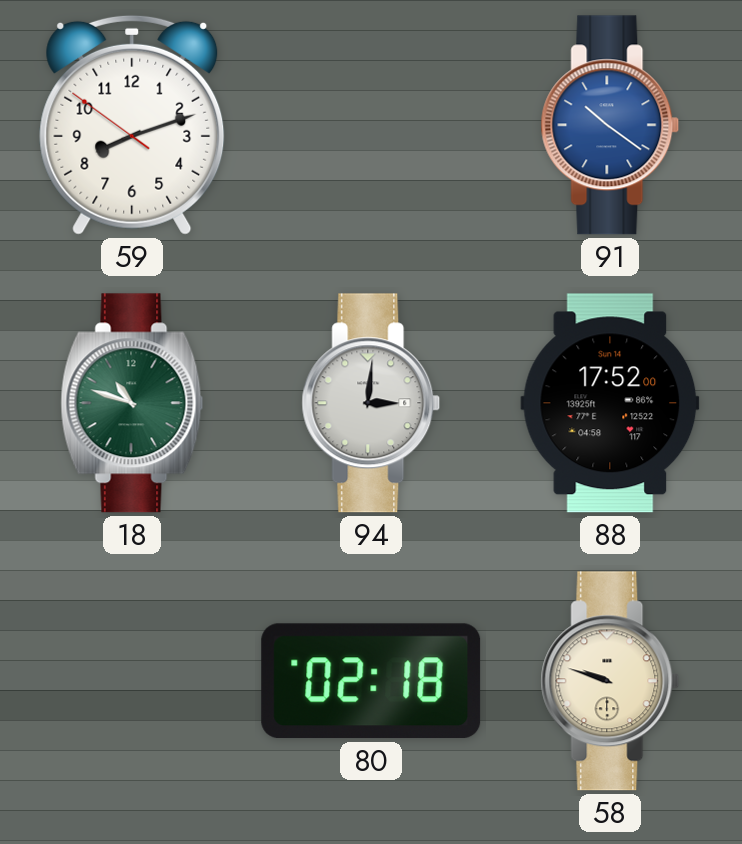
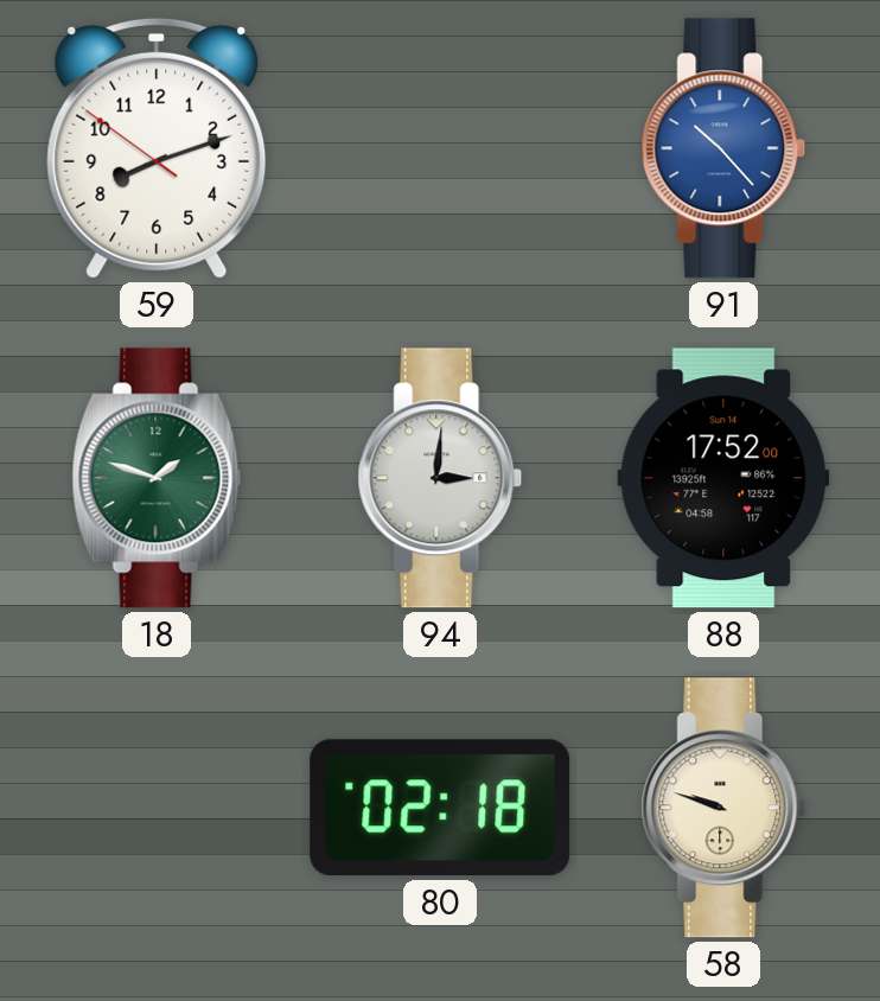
91: 10:21 -> 10:23 (723, 148)
18: 10:48 -> 1:48 (157, 478)
